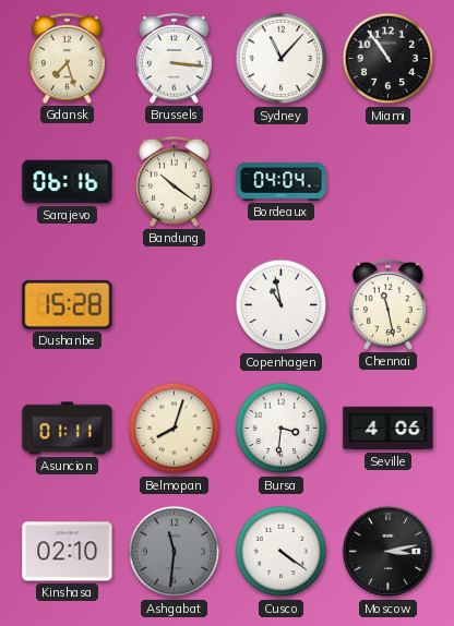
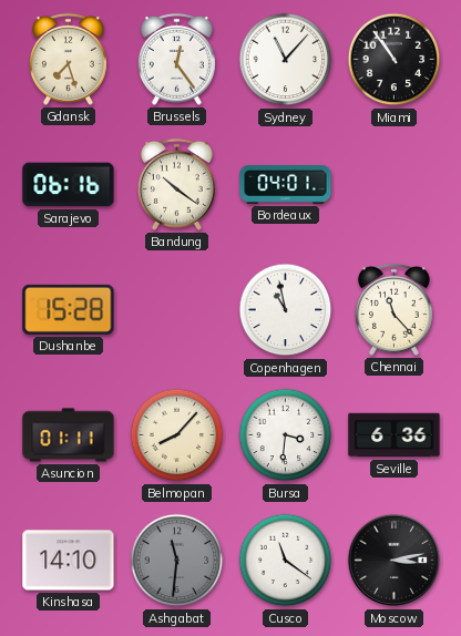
Brussels: 3:16 -> 12:24 (176, 59)
Bordeaux: 04:04 -> 04:01 (286, 185)
Chennai: 11:28 -> 11:23 (393, 309)
Belmopan: 8:03 -> 8:07 (177, 435)
Seville: 4:06 -> 6:36 (395, 435)
Kinshasa: 02:10 -> 14:10 (69, 561)
Cusco: 4:21 -> 11:21 (286, 561)
